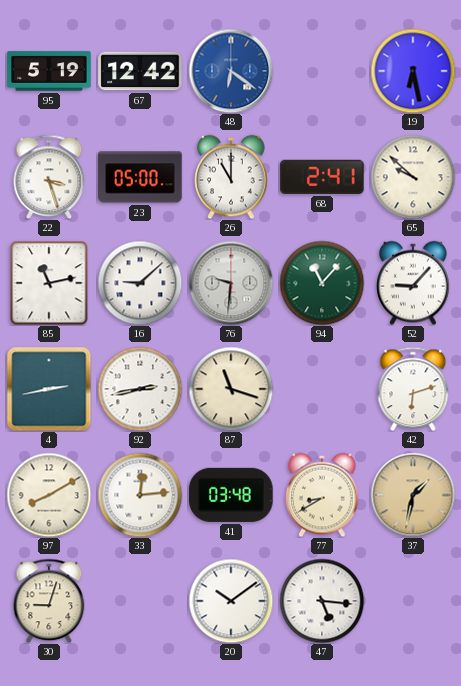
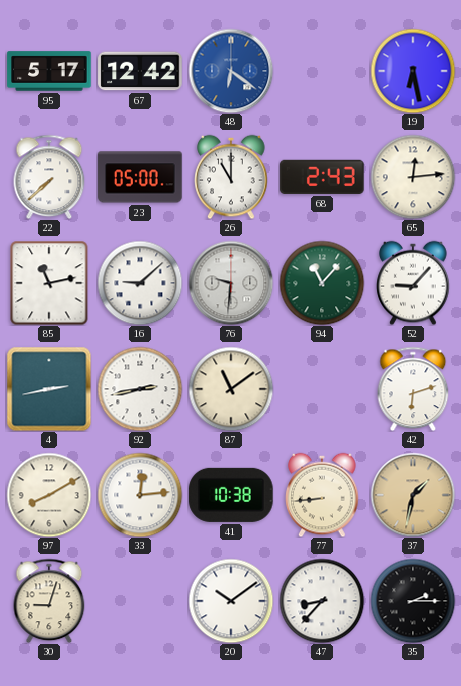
95: 5:19 -> 5:17 (49, 71)
22: 3:27 -> 7:38 (49, 177)
68: 2:41 -> 2:43 (322, 177)
65: 9:52 -> 12:14 (413, 177)
87: 11:18 -> 11:09 (231, 389)
41: 03:48 -> 10:38 (231, 495)
77: 8:40 -> 8:44 (322, 495)
47: 5:16 -> 8:37 (322, 601)
35: none -> 2:15 (413, 601)
